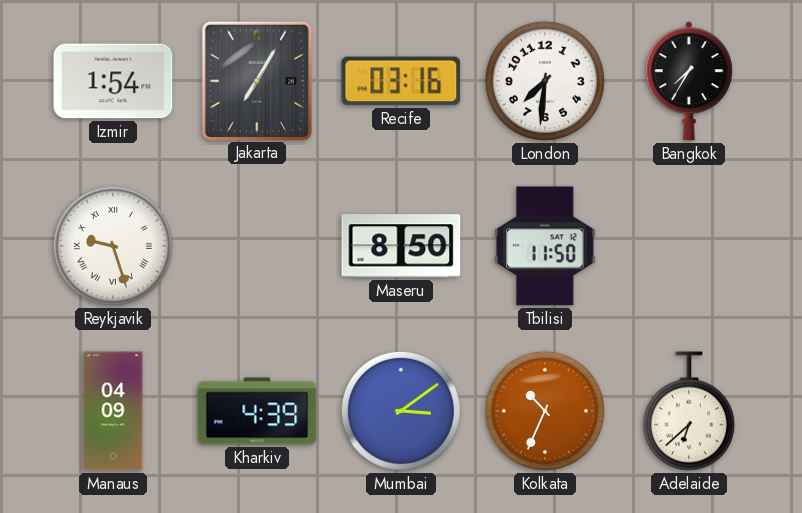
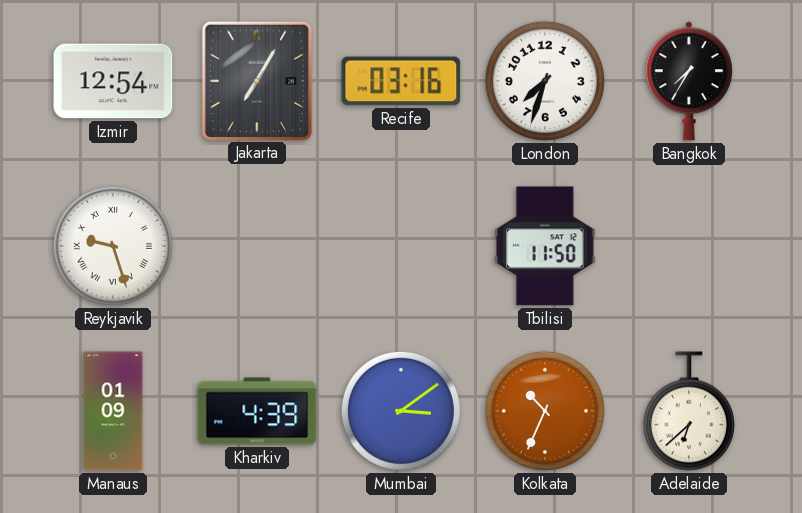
Izmir: 1:54 -> 12:54 (113, 81)
London: 7:31 -> 7:33 (545, 81)
Maseru: 8:50 -> none (401, 246)
Manaus: 04:09 -> 01:09 (113, 411)
